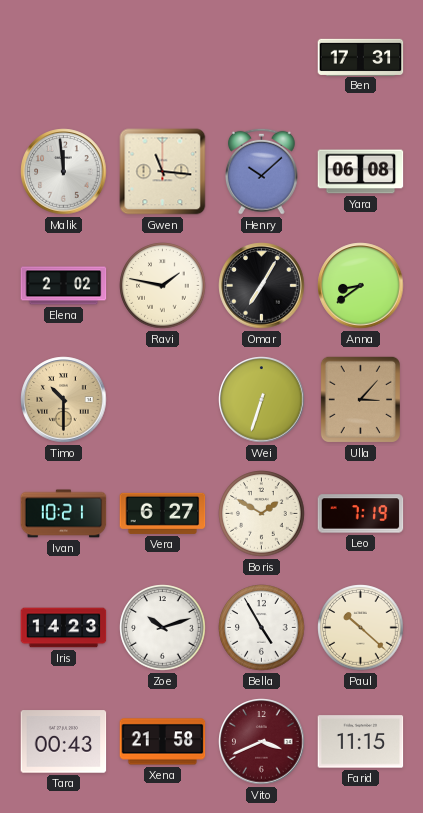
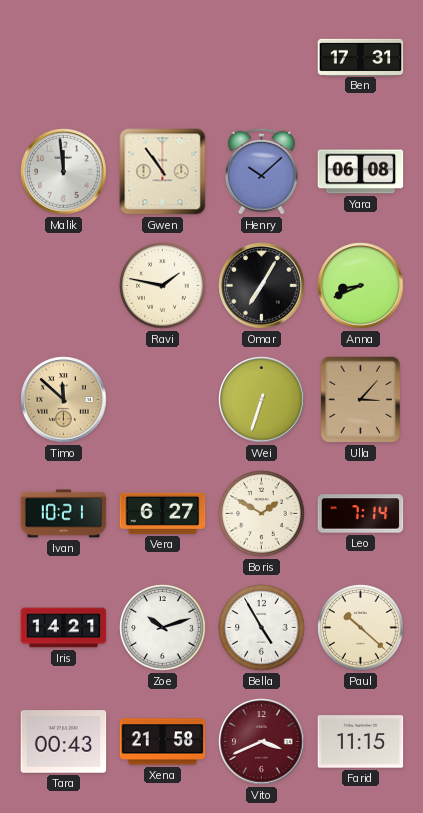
Gwen: 11:16 -> 10:54 (163, 172)
Elena: 2:02 -> none (64, 286)
Anna: 8:39 -> 8:41 (361, 286)
Timo: 10:30 -> 11:52 (64, 400)
Leo: 7:19 -> 7:14 (361, 514)
Iris: 14:23 -> 14:21 (64, 628)
